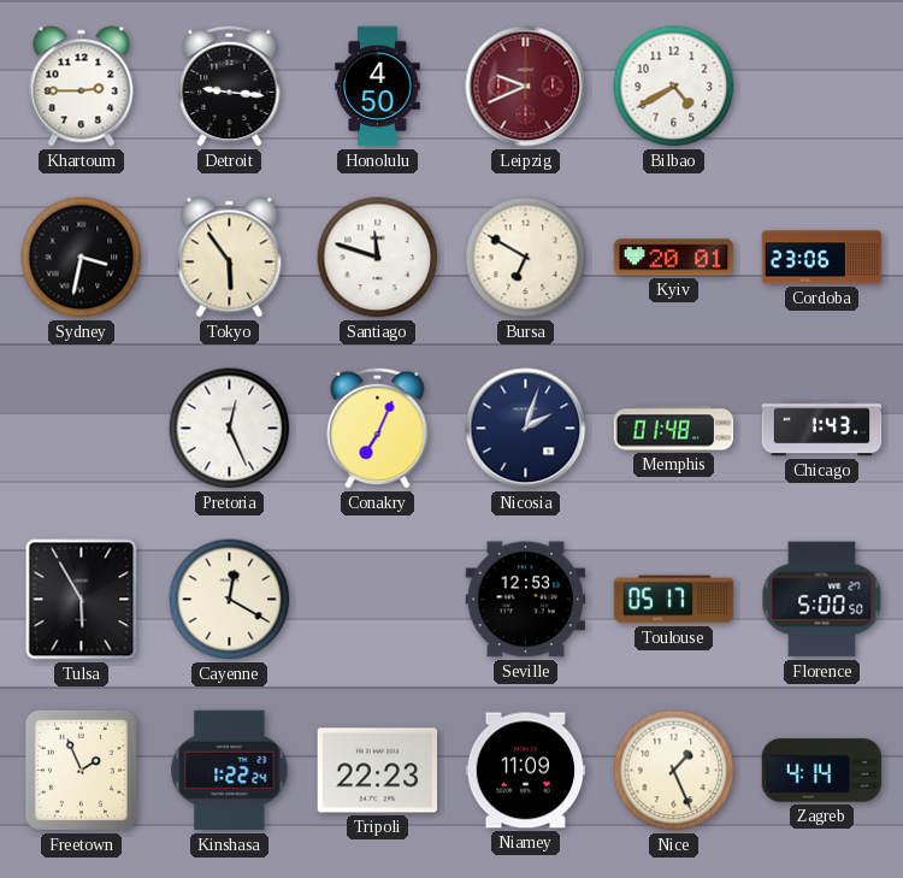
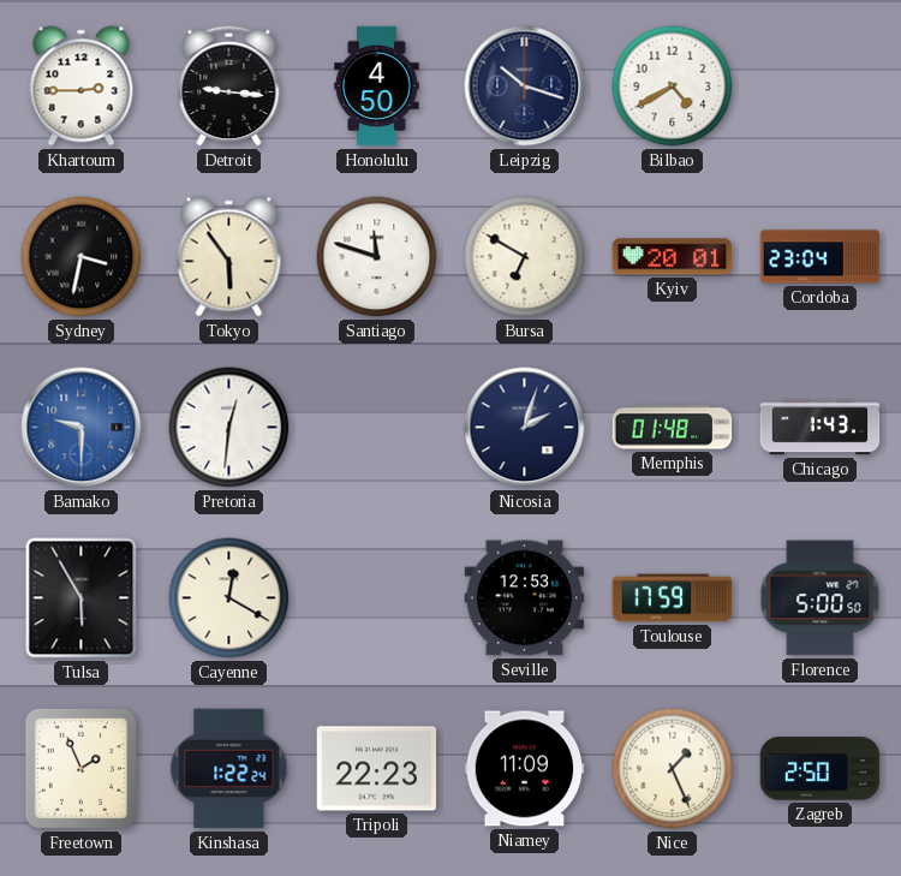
Leipzig: 9:41 -> 10:18 (525, 87)
Leipzig dial: burgundy -> navy (525, 87)
Cordoba: 23:06 -> 23:04 (821, 257)
Bamako: none -> 9:30 (82, 428)
Pretoria: 12:26 -> 12:31 (229, 428)
Conakry: 7:04 -> none (378, 428)
Toulouse: 05:17 -> 17:59 (673, 598)
Zagreb: 4:14 -> 2:50 (821, 769)
